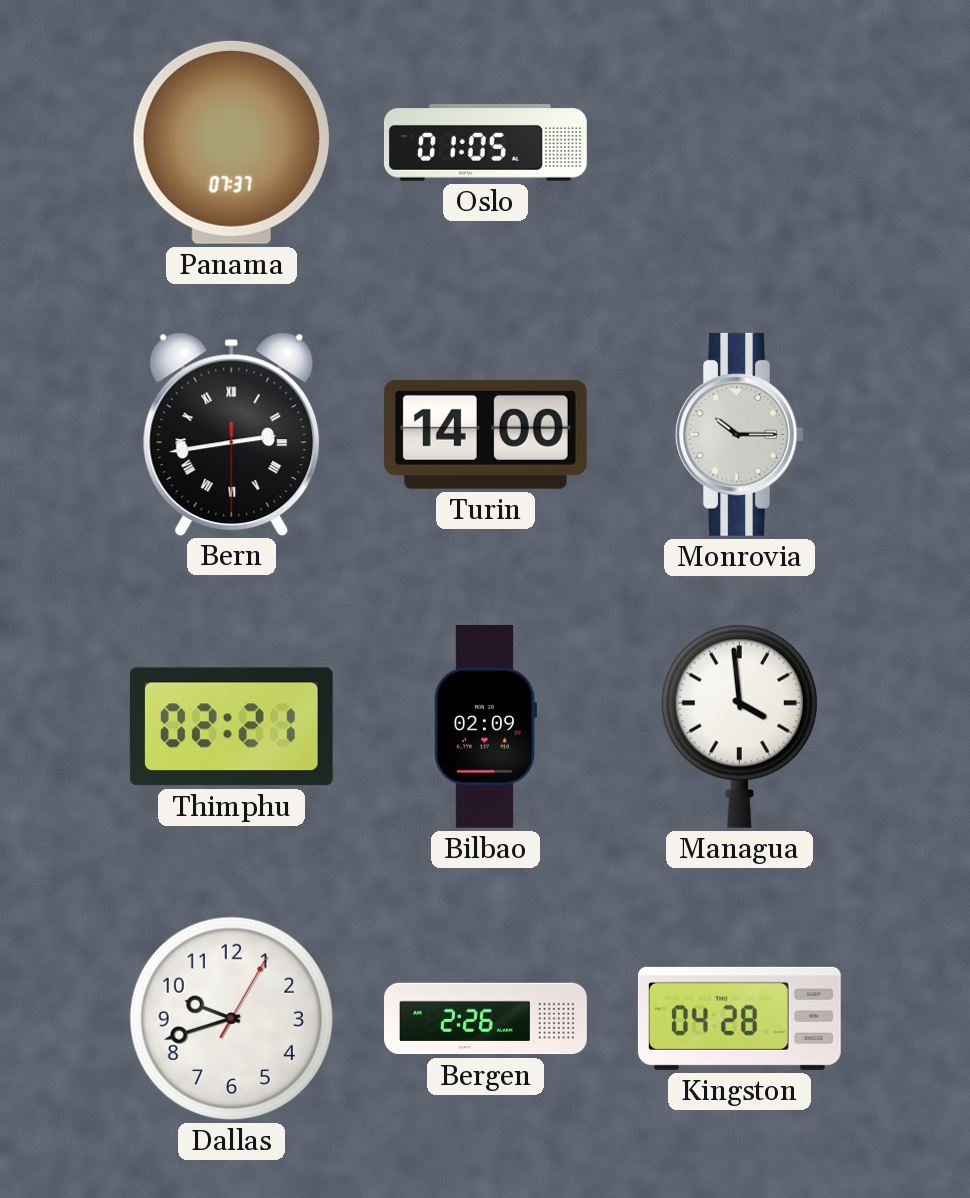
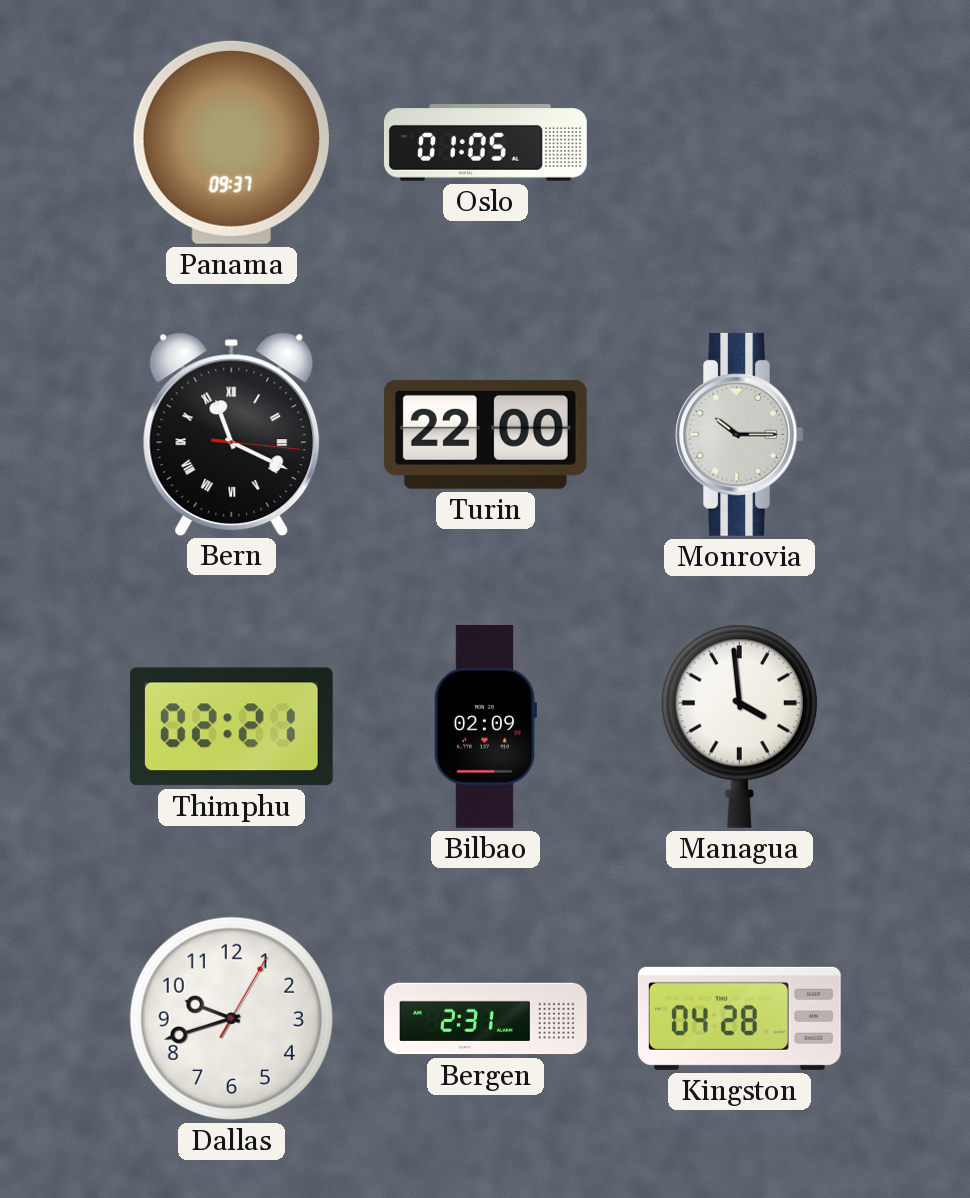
Panama: 07:37 -> 09:37 (231, 142)
Bern: 2:43 -> 11:19 (232, 434)
Turin: 14:00 -> 22:00 (485, 434)
Bergen: 2:26 -> 2:31 (486, 1019)
